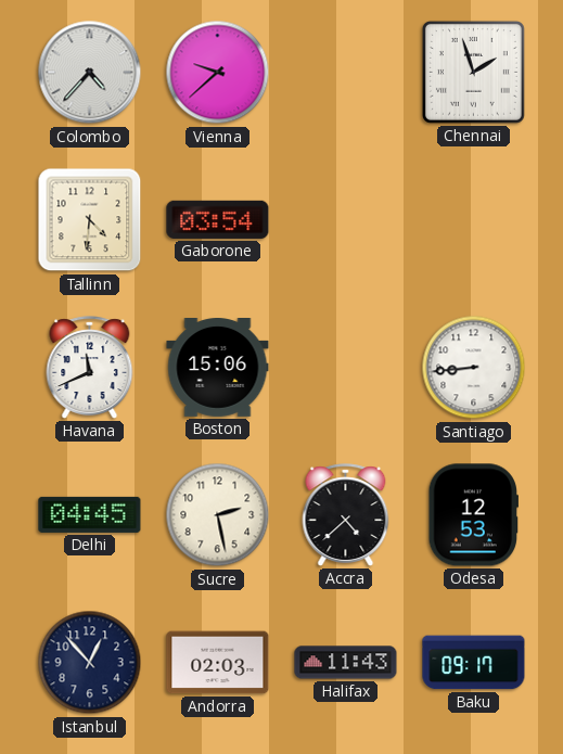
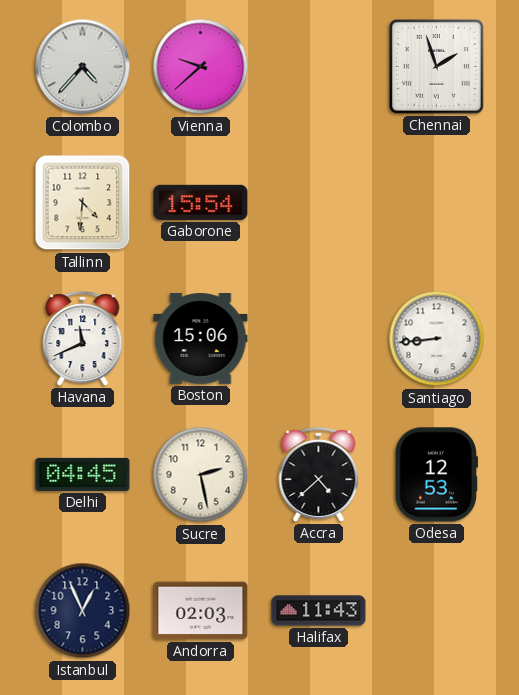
Gaborone: 03:54 -> 15:54 (201, 202)
Istanbul: 12:53 -> 12:56 (83, 611)
Baku: 09:17 -> none (474, 663)
